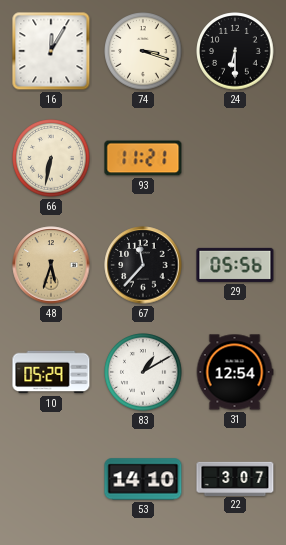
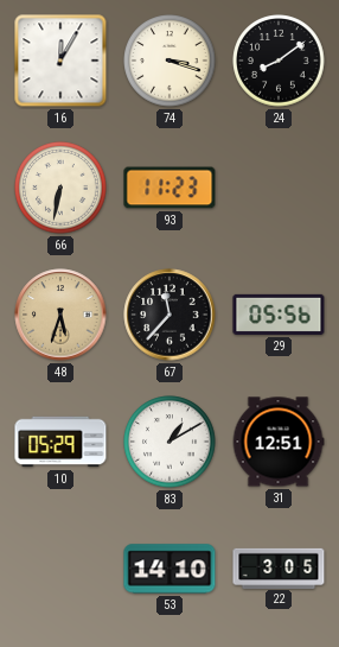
24: 6:30 -> 8:09 (279, 61)
93: 11:21 -> 11:23 (170, 188)
31: 12:54 -> 12:51 (279, 442)
22: 3:07 -> 3:05 (279, 567)
